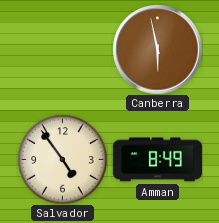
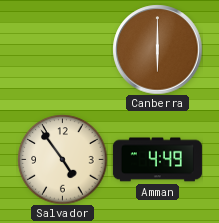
Canberra: 5:58 -> 6:00 (157, 49)
Amman: 8:49 -> 4:49 (157, 160)
